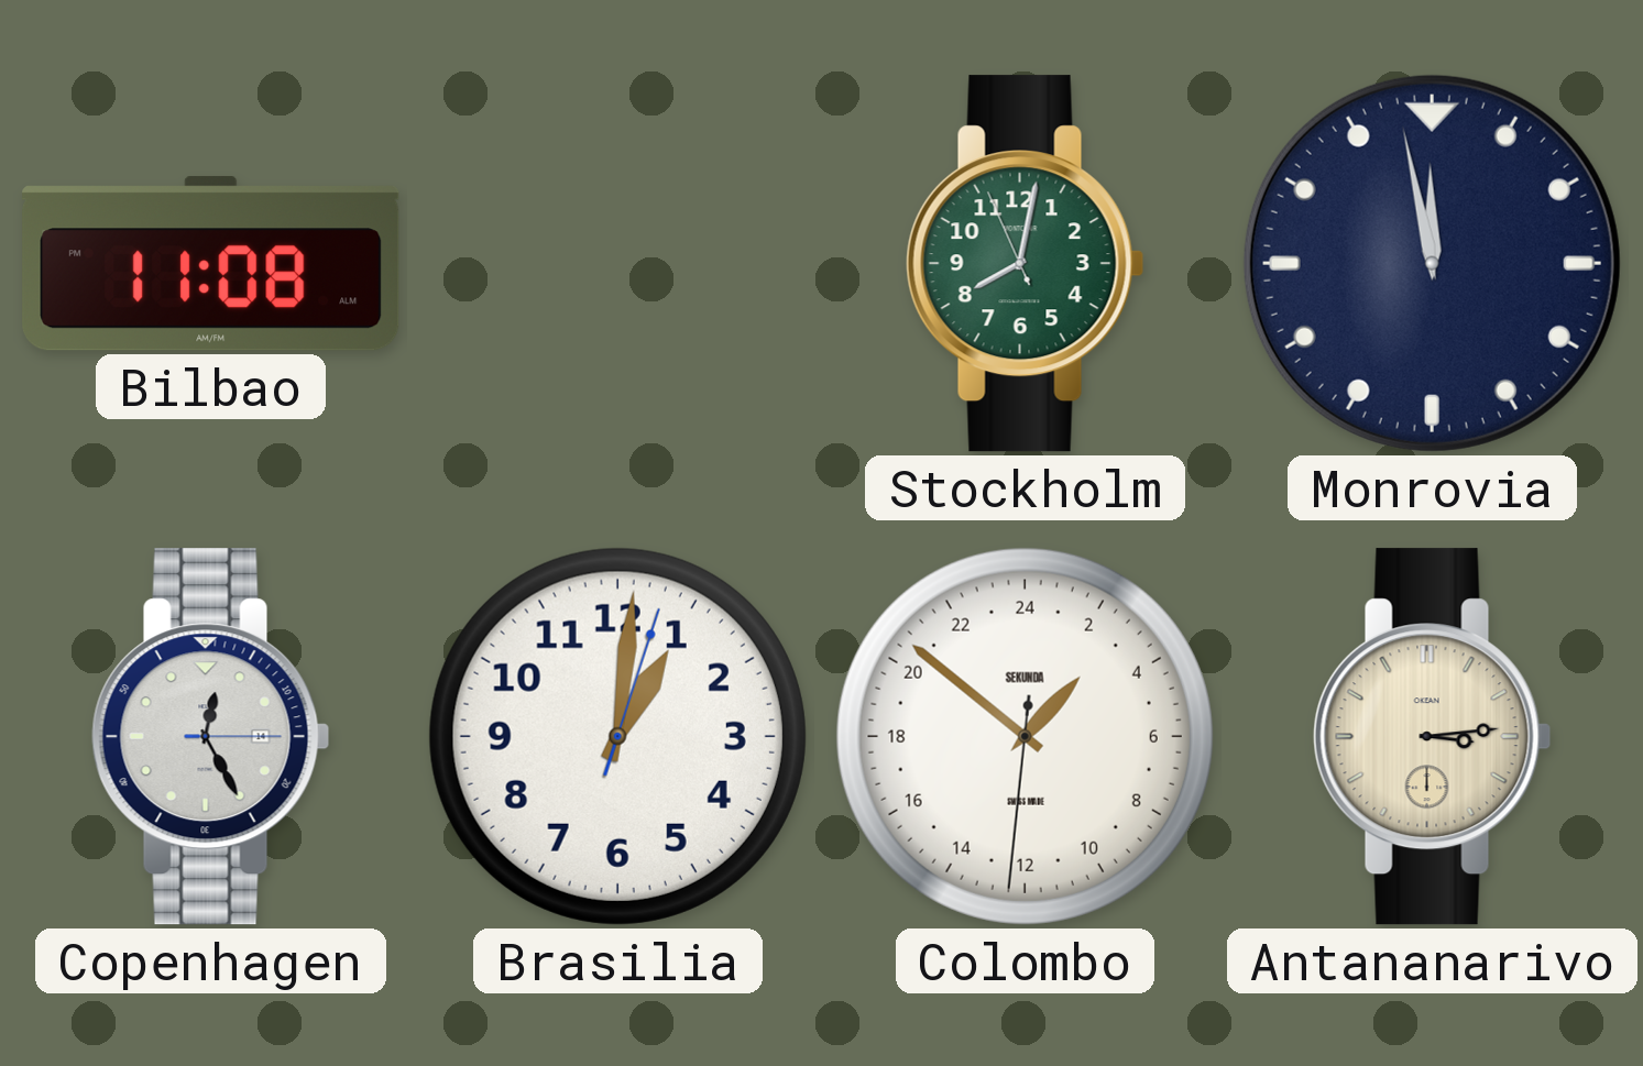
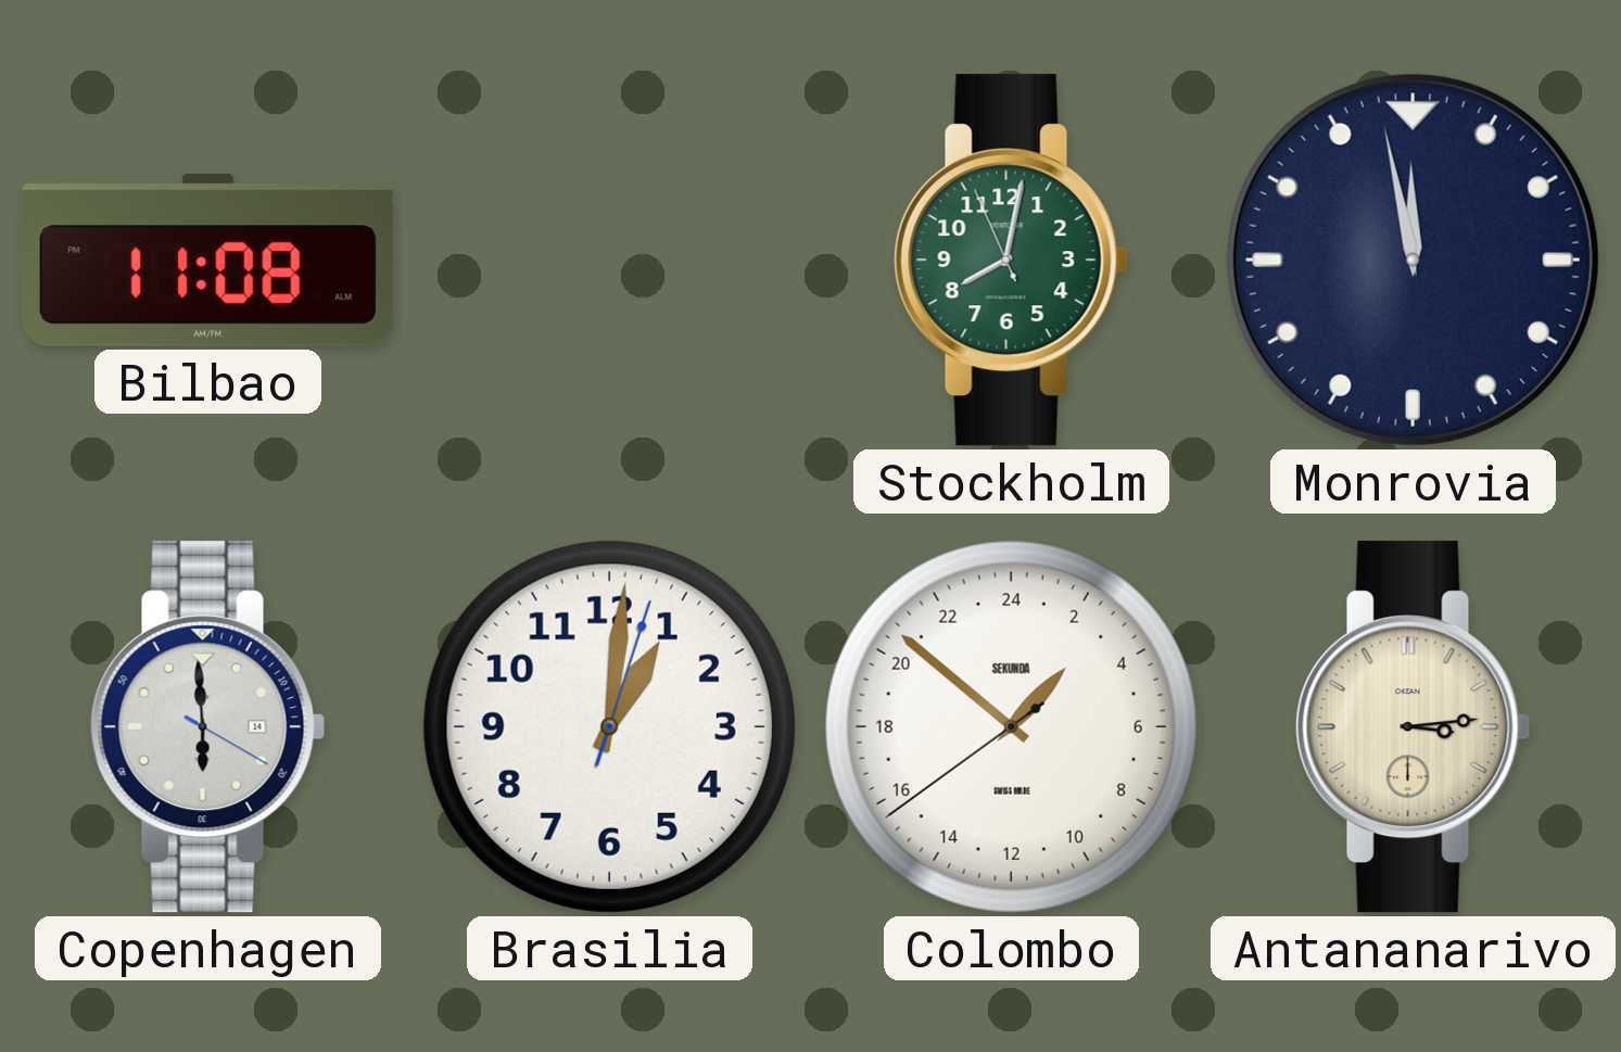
Copenhagen: 12:25 -> 5:59 (208, 727)
Colombo: 2:51:31 -> 2:51:39 (1011, 726)
